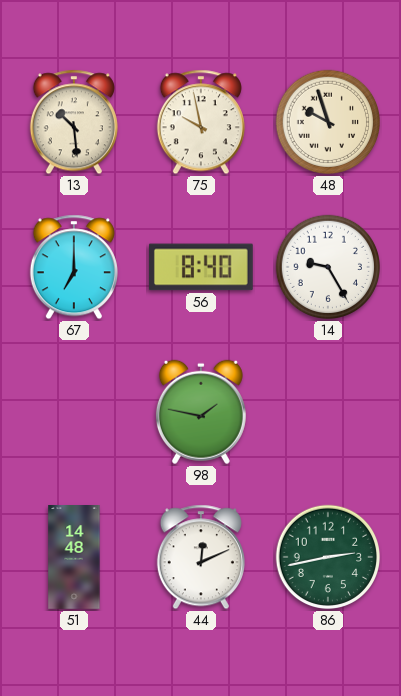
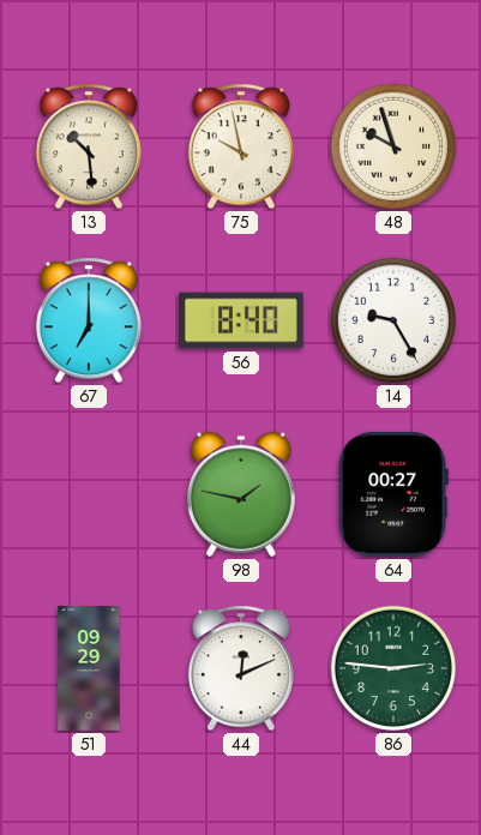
64: none -> 00:27 (393, 494)
51: 14:48 -> 09:29 (89, 668)
86: 2:43 -> 2:46 (393, 668)
